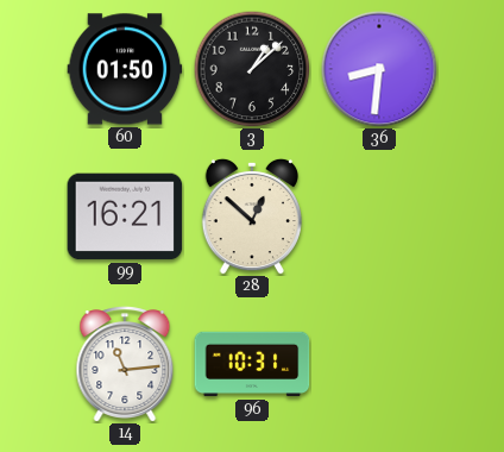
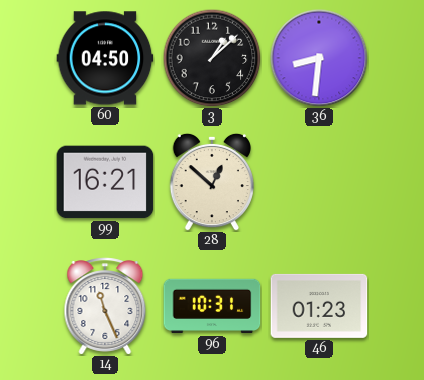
60: 01:50 -> 04:50 (105, 58)
14: 11:14 -> 11:26 (105, 306)
46: none -> 01:23 (319, 306)
